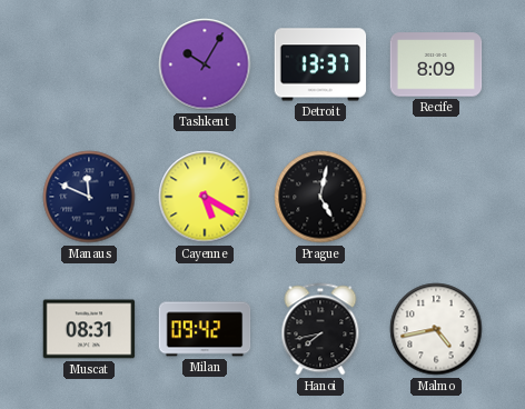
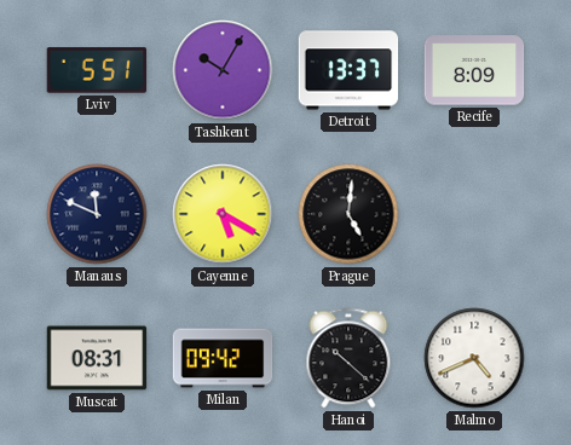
Lviv: none -> 5:51 (97, 70)
Prague: 5:02 -> 5:01 (348, 214)
Hanoi: 7:43 -> 10:22 (348, 358)
Malmo: 4:43 -> 4:41 (474, 358)
